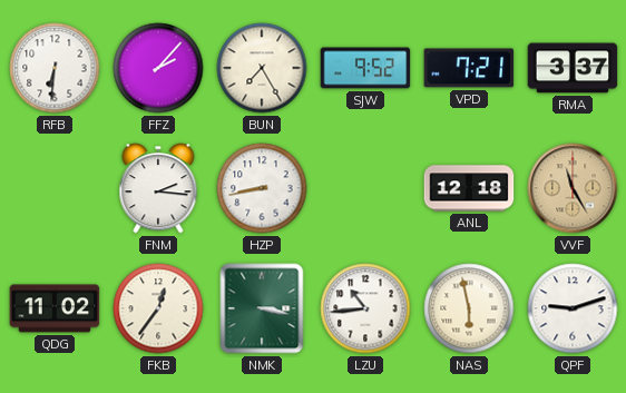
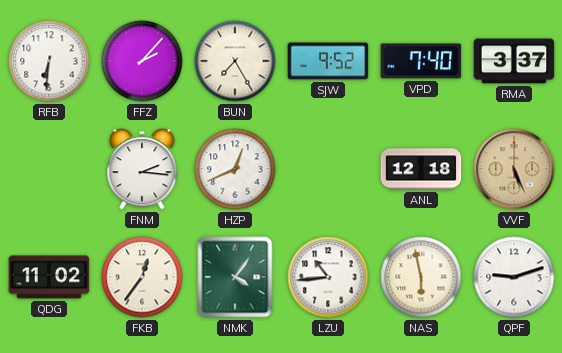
VPD: 7:21 -> 7:40 (421, 61)
HZP: 8:43 -> 12:41 (235, 169)
VVF: 11:25 -> 5:26 (514, 169)
NMK: 3:17 -> 4:06 (235, 277)
